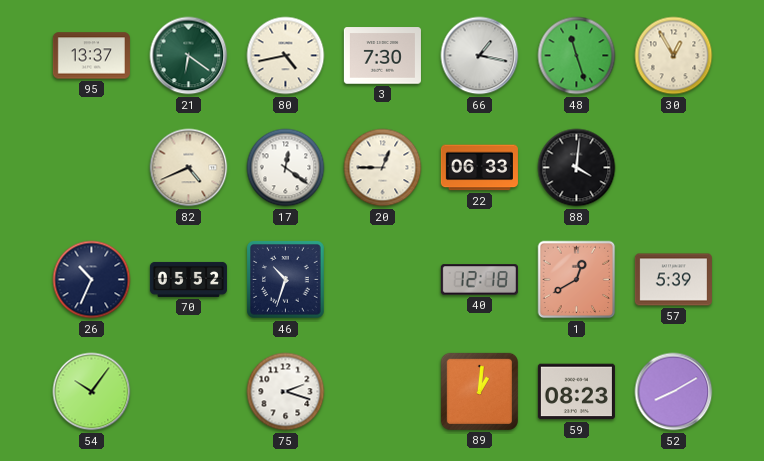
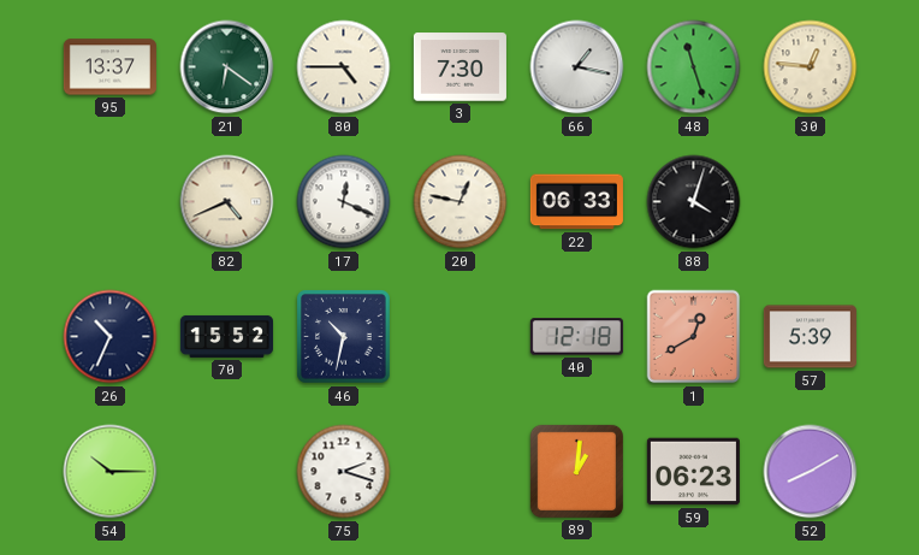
80: 4:43 -> 4:45 (344, 67)
30: 12:55 -> 12:46 (811, 67)
17: 12:21 -> 12:19 (344, 202)
20: 12:45 -> 12:47 (461, 202)
88: 4:01 -> 4:03 (694, 202)
70: 05:52 -> 15:52 (226, 336)
46: 10:33 -> 10:32 (344, 337)
54: 10:06 -> 10:15 (111, 472)
59: 08:23 -> 06:23 (693, 472)
